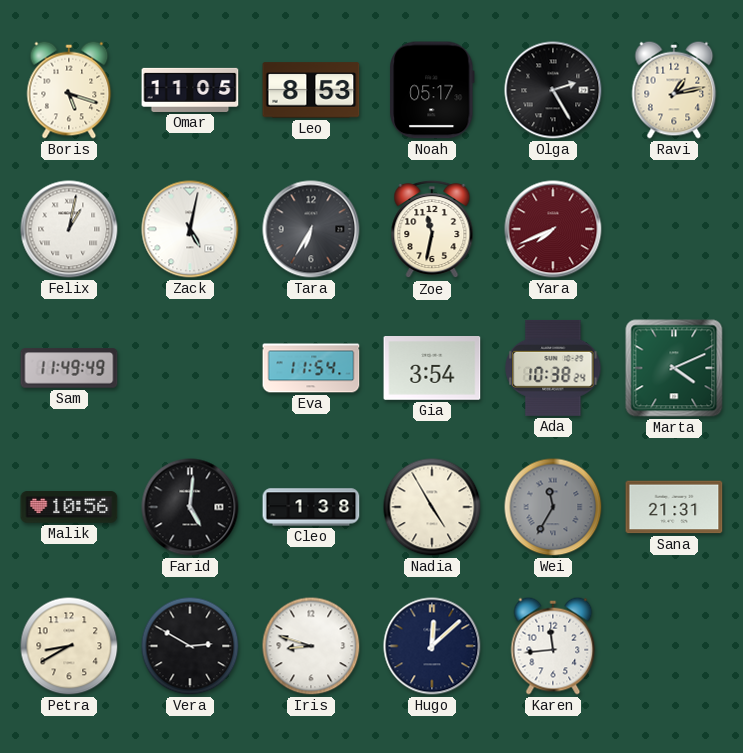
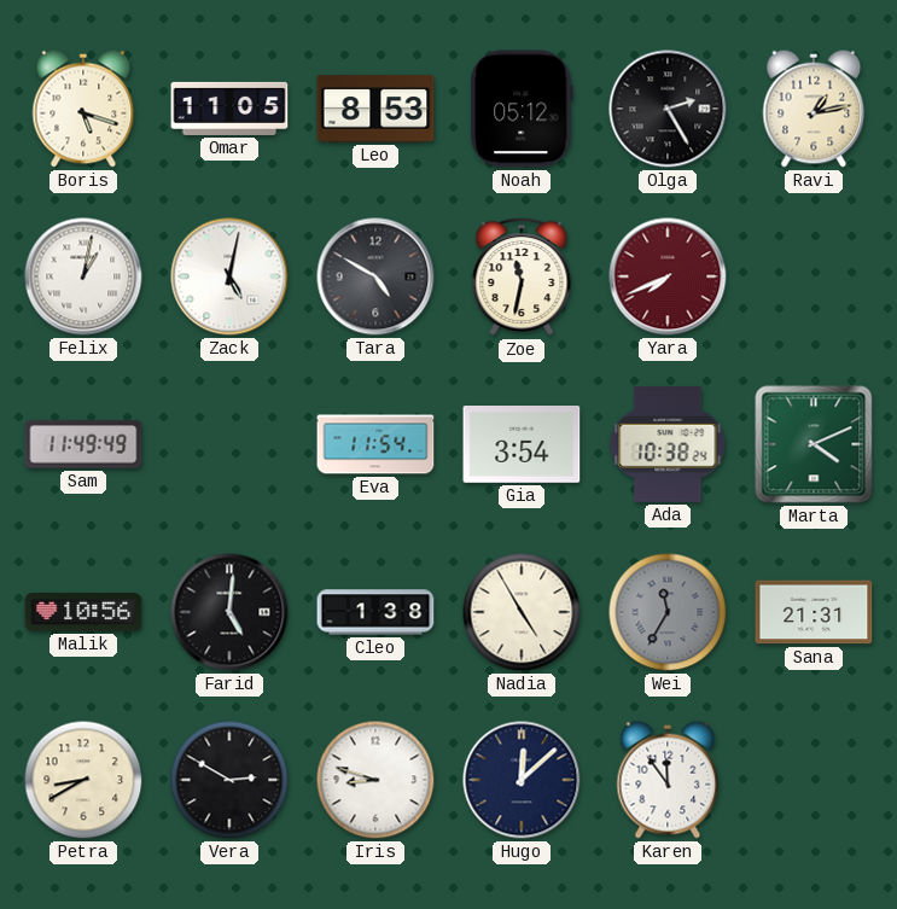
Noah: 05:17 -> 05:12 (522, 109)
Tara: 6:35 -> 4:50 (375, 276)
Karen: 11:44 -> 11:54 (668, 780)
